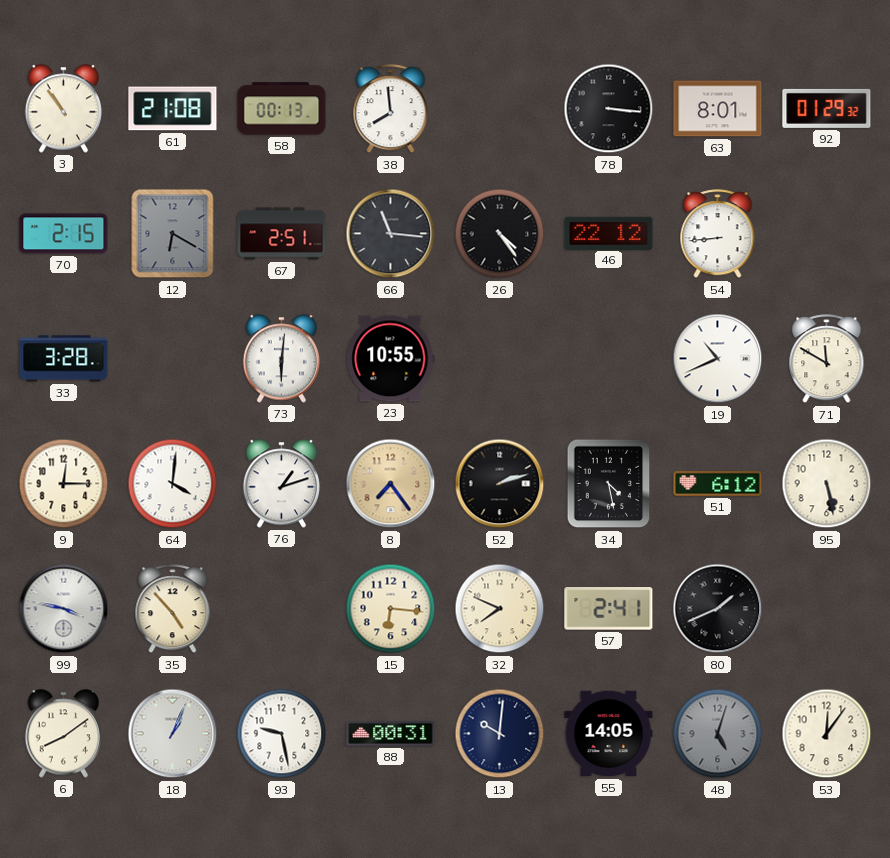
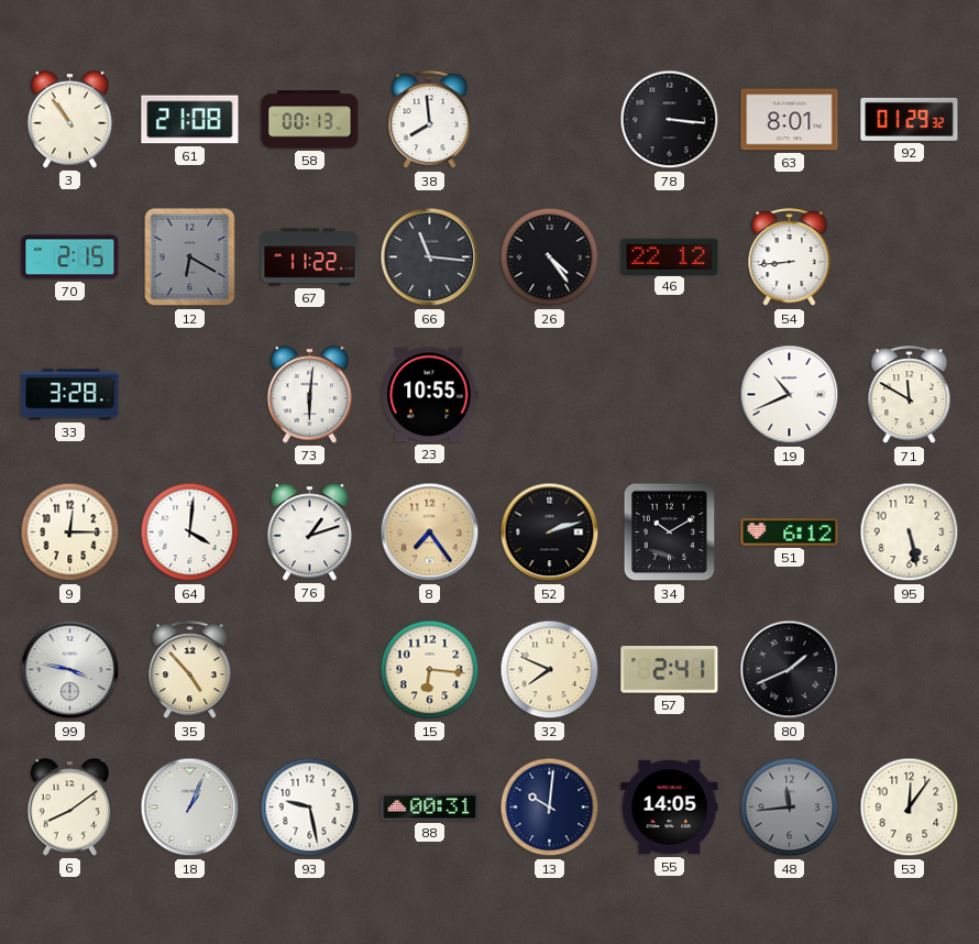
67: 2:51 -> 11:22 (310, 257)
34: 4:28 -> 10:10 (670, 533)
48: 5:03 -> 11:44 (790, 808)
